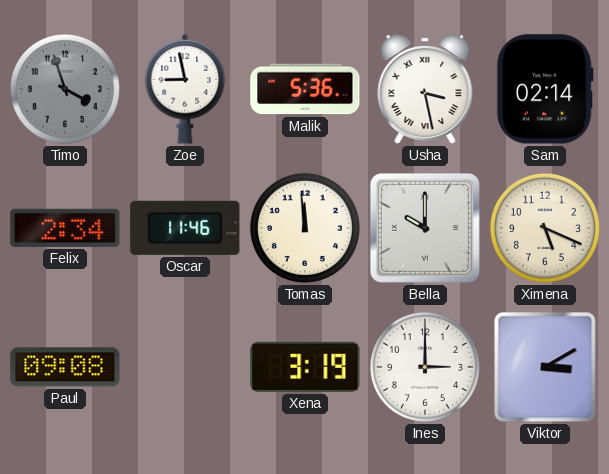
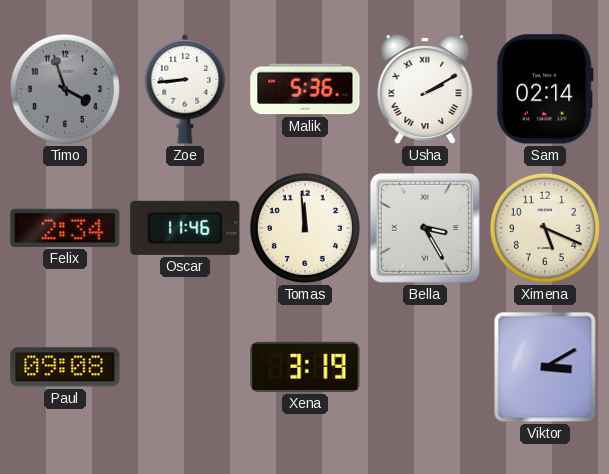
Zoe: 8:58 -> 8:44 (185, 89)
Usha: 3:28 -> 2:10 (425, 90)
Bella: 10:00 -> 3:25 (425, 228)
Ines: 3:00 -> none (425, 367)
